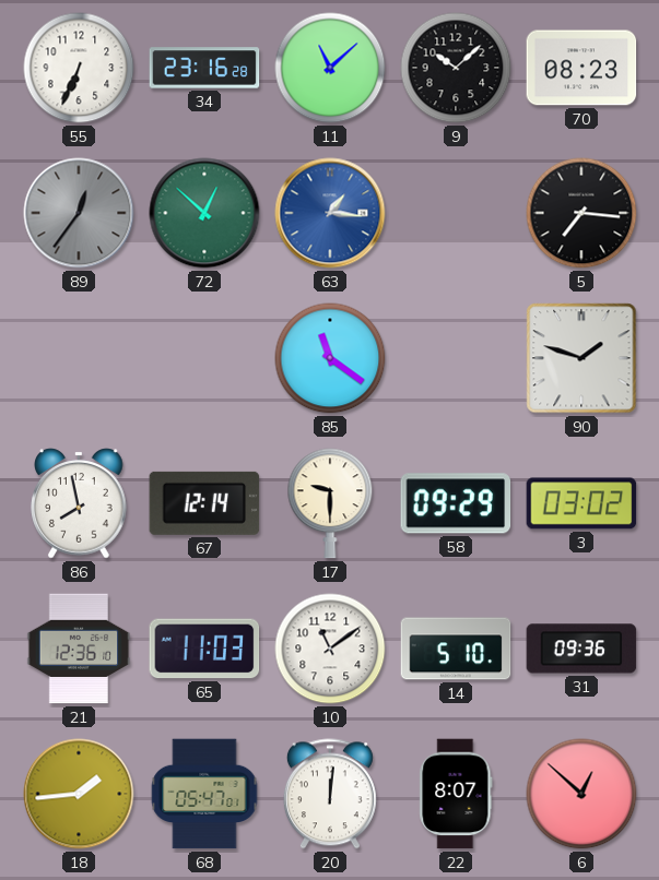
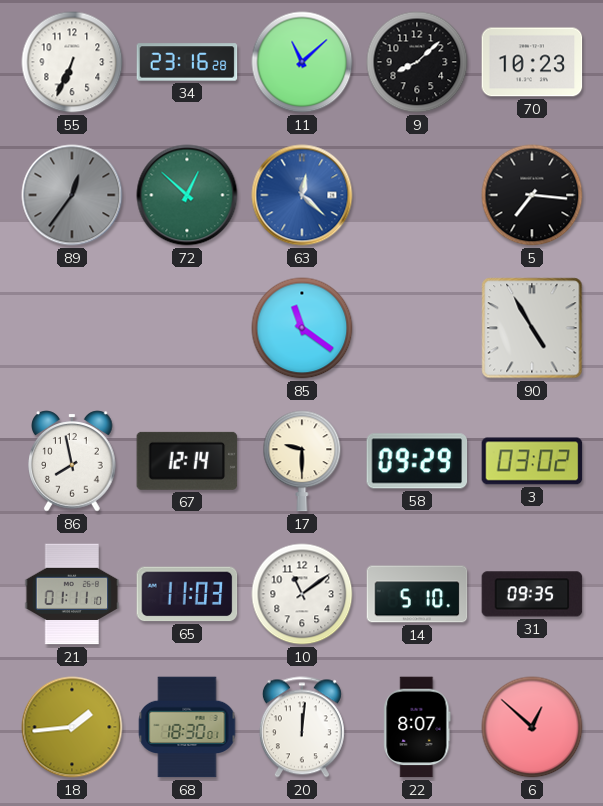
9: 10:08 -> 8:08 (417, 62)
70: 08:23 -> 10:23 (532, 62)
63: 1:16 -> 12:22 (302, 195)
90: 1:48 -> 4:55 (532, 328)
21: 12:36 -> 01:11 (72, 594)
31: 09:36 -> 09:35 (532, 594)
68: 05:47 -> 18:30 (187, 727)
